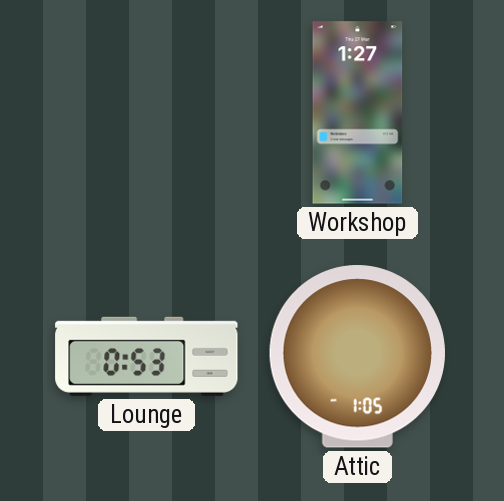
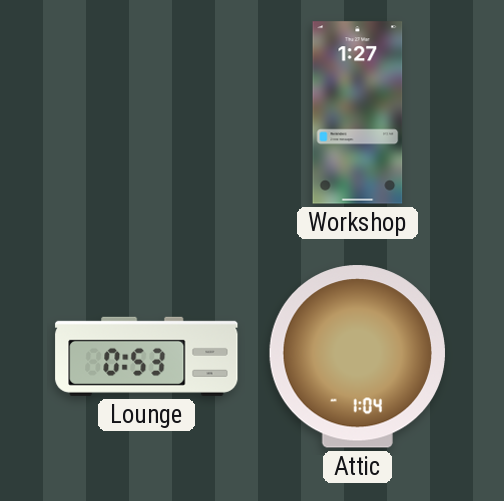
Attic: 1:05 -> 1:04 (357, 357)
